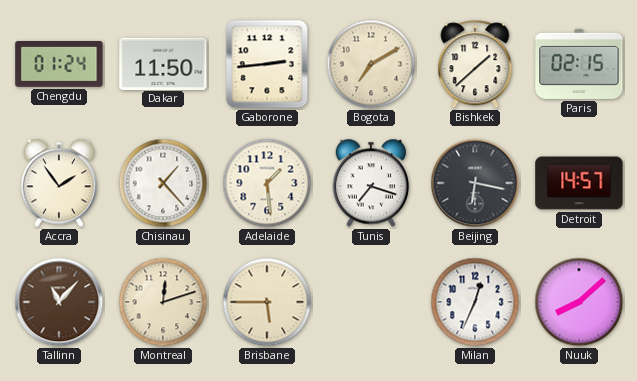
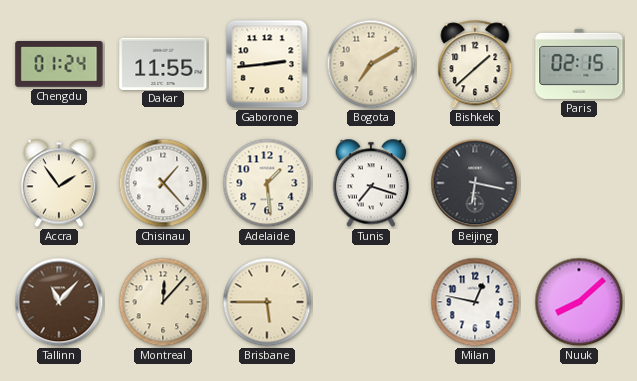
Dakar: 11:50 -> 11:55 (163, 63)
Detroit: 14:57 -> none (579, 183)
Montreal: 12:12 -> 12:07 (163, 302)
Milan: 12:34 -> 12:47 (475, 302)
